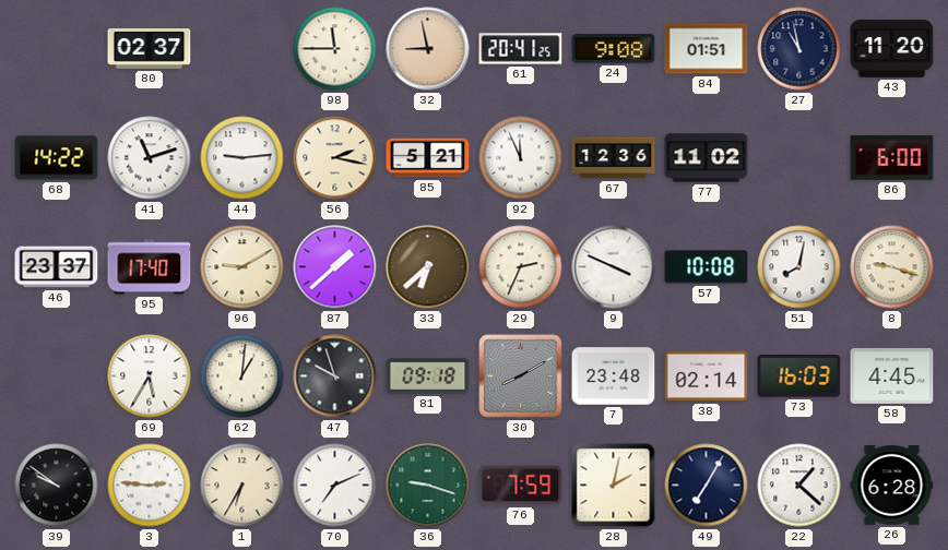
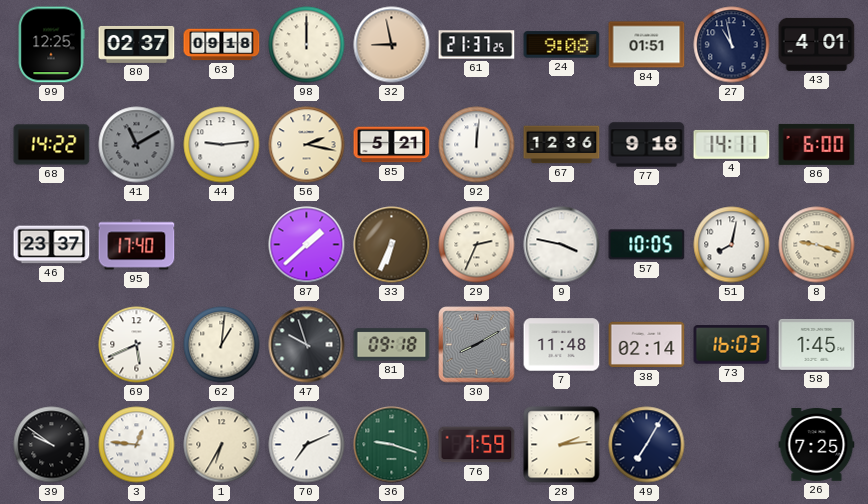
99: none -> 12:25 (51, 45)
63: none -> 09:18 (222, 45)
98: 11:45 -> 12:00 (307, 45)
61: 20:41 -> 21:37 (477, 45)
43: 11:20 -> 4:01 (817, 44)
41: 11:12 -> 11:10 (137, 145)
41 dial: white -> grey (137, 145)
92: 11:56 -> 12:01 (477, 145)
77: 11:02 -> 9:18 (647, 145)
4: none -> 14:11 (732, 144)
96: 9:10 -> none (242, 267)
33: 6:38 -> 6:34 (392, 245)
9: 3:49 -> 3:47 (562, 245)
57: 10:08 -> 10:05 (647, 245)
69: 5:35 -> 5:41 (137, 345)
7: 23:48 -> 11:48 (562, 345)
58: 4:45 -> 1:45 (817, 344)
3: 2:46 -> 12:46 (137, 445)
28: 2:02 -> 2:14 (562, 445)
22: 1:22 -> none (799, 486)
26: 6:28 -> 7:25 (817, 445)
